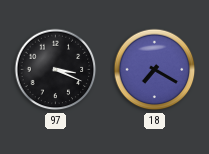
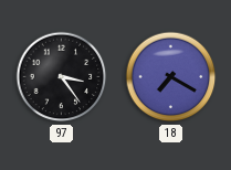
97: 3:19 -> 3:24 (62, 77)
